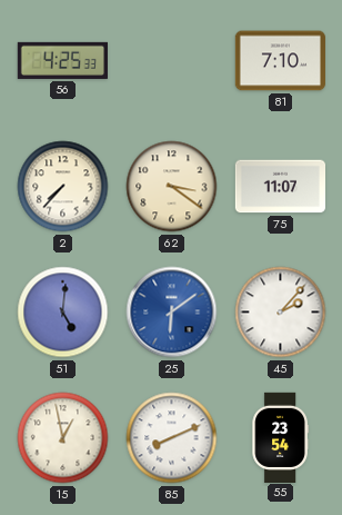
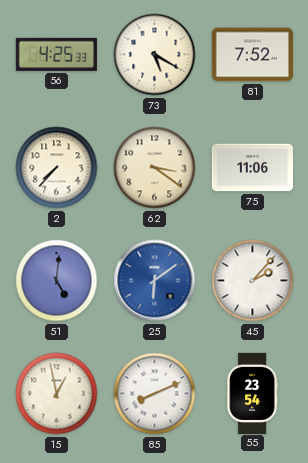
73: none -> 5:20 (155, 55)
81: 7:10 -> 7:52 (252, 55)
75: 11:07 -> 11:06 (252, 168)
